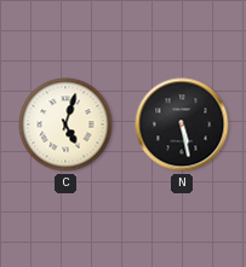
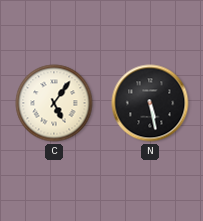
C: 5:03 -> 5:06 (54, 103)
